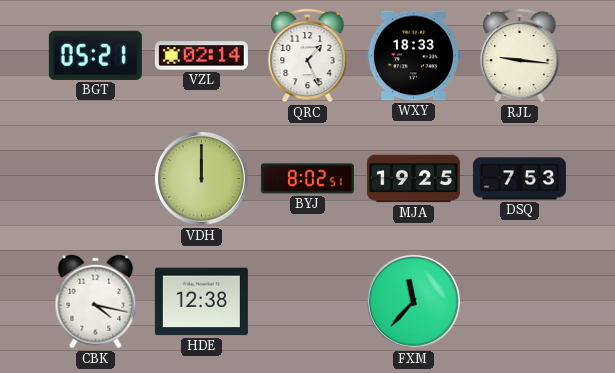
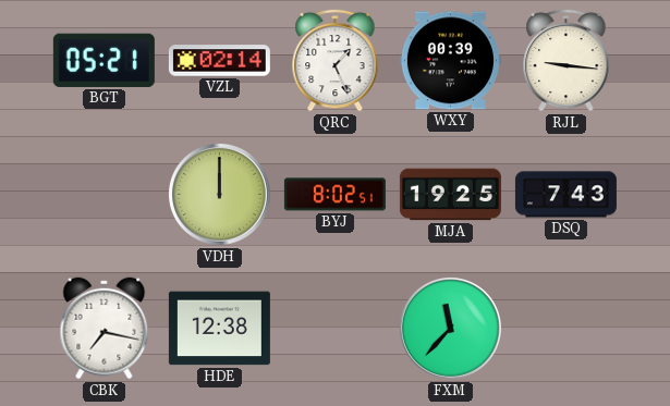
WXY: 18:33 -> 00:39 (450, 61)
DSQ: 7:53 -> 7:43 (565, 195)
CBK: 4:17 -> 7:17 (105, 329)
